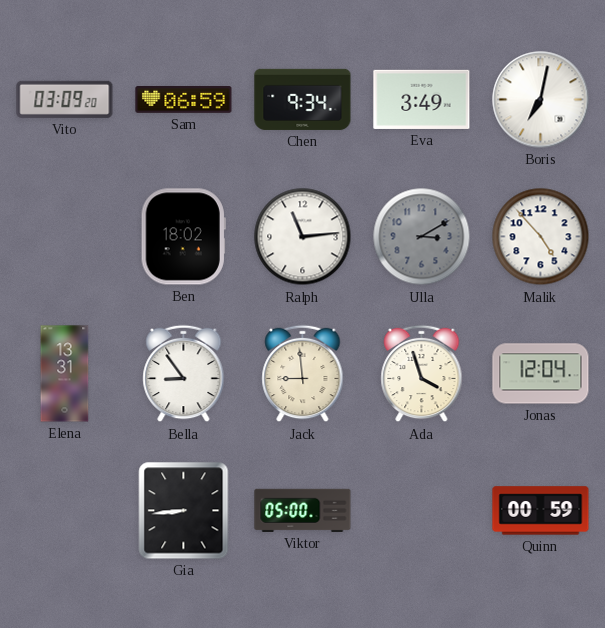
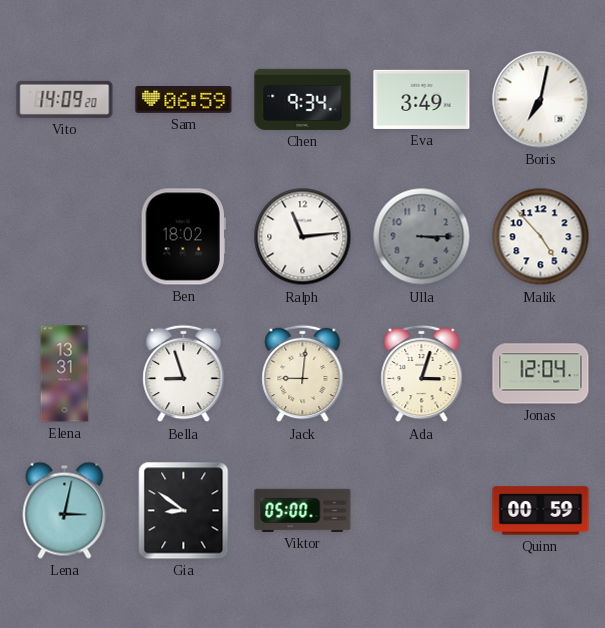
Vito: 03:09 -> 14:09 (65, 99)
Ulla: 3:10 -> 3:15 (422, 237)
Bella: 8:54 -> 8:57 (184, 374)
Jack: 8:59 -> 9:01 (303, 374)
Ada: 3:57 -> 3:03 (422, 374)
Lena: none -> 3:02 (65, 510)
Gia: 8:44 -> 8:51 (184, 511)
